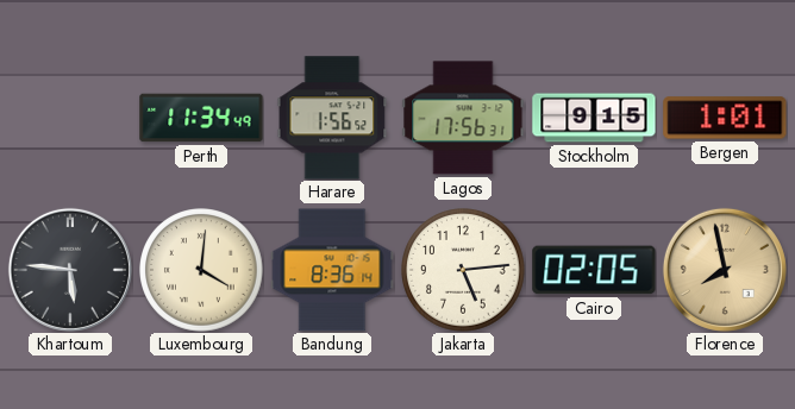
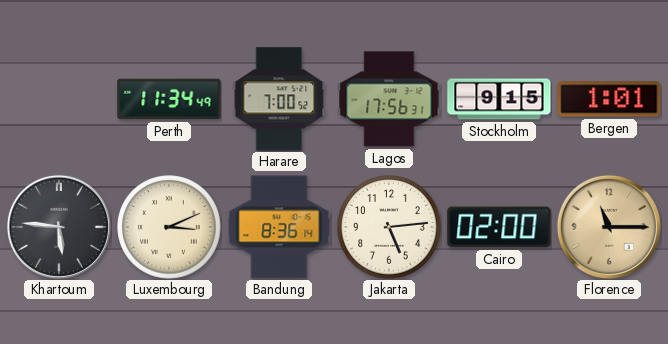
Harare: 1:56 -> 7:00 (279, 99)
Luxembourg: 4:01 -> 3:11 (169, 227)
Cairo: 02:05 -> 02:00 (499, 227)
Florence: 7:58 -> 11:15 (609, 227)
